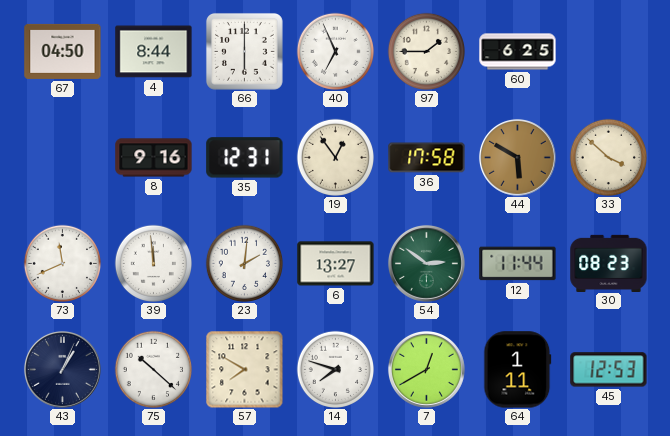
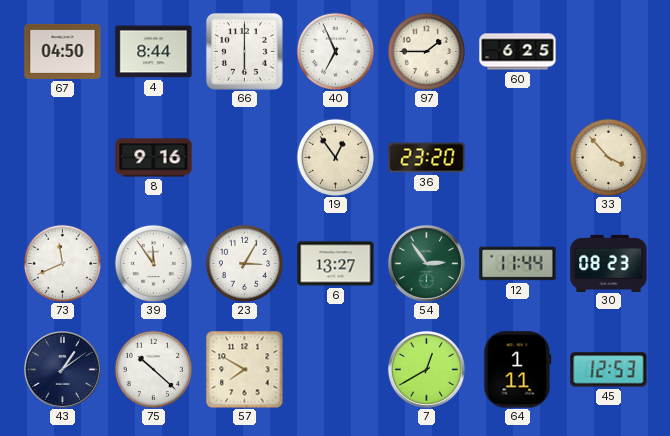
35: 12:31 -> none (245, 158)
36: 17:58 -> 23:20 (427, 158)
44: 5:50 -> none (517, 157)
33: 3:52 -> 3:53 (608, 157)
39: 11:59 -> 11:54 (153, 263)
23: 2:01 -> 3:05 (244, 263)
54: 2:51 -> 2:54 (426, 263)
43: 1:04 -> 1:09 (62, 369)
14: 7:48 -> none (335, 369)
